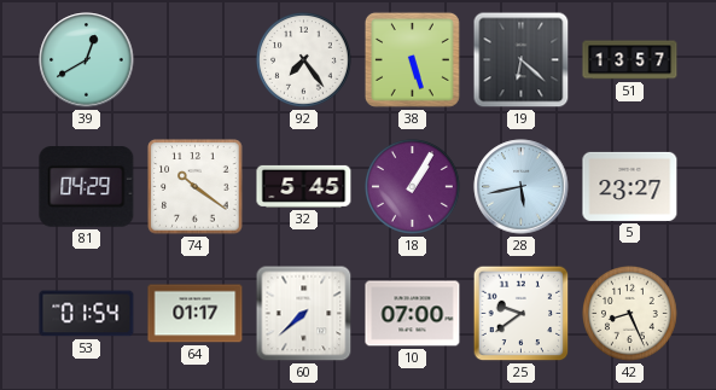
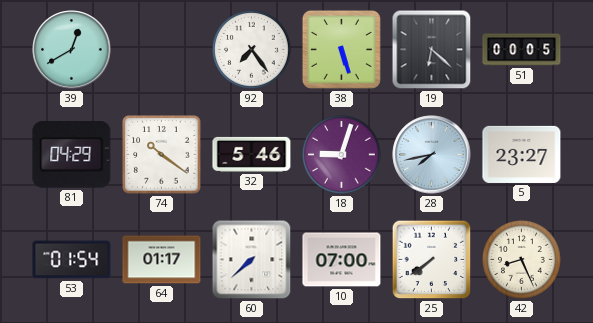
51: 13:57 -> 00:05 (522, 50)
32: 5:45 -> 5:46 (252, 154)
18: 1:05 -> 9:03 (342, 155)
28: 5:43 -> 7:43 (432, 155)
25: 9:39 -> 7:39 (432, 260)
